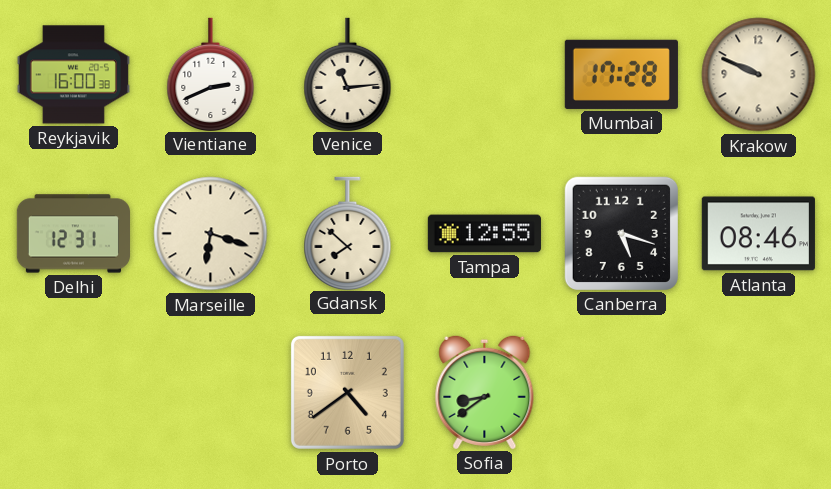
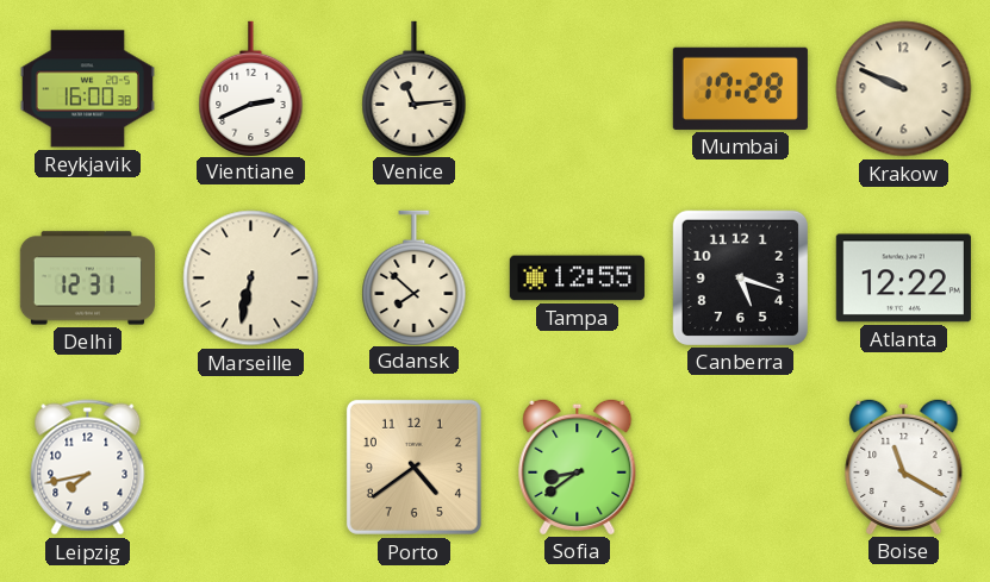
Marseille: 6:18 -> 6:32 (251, 279)
Atlanta: 08:46 -> 12:22 (903, 279)
Leipzig: none -> 7:43 (88, 468)
Boise: none -> 11:20 (904, 467)
